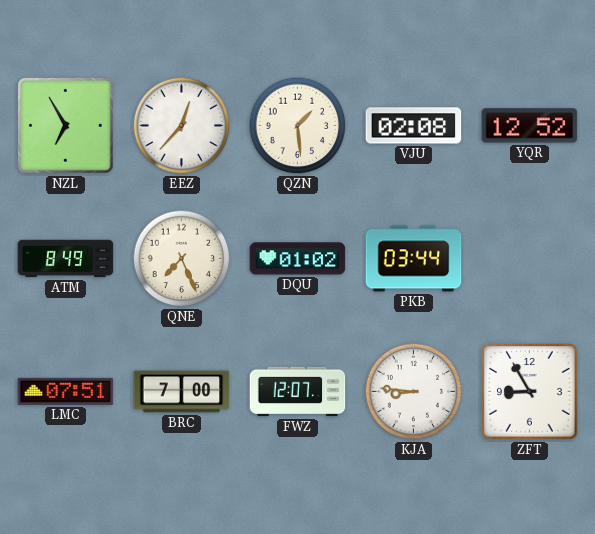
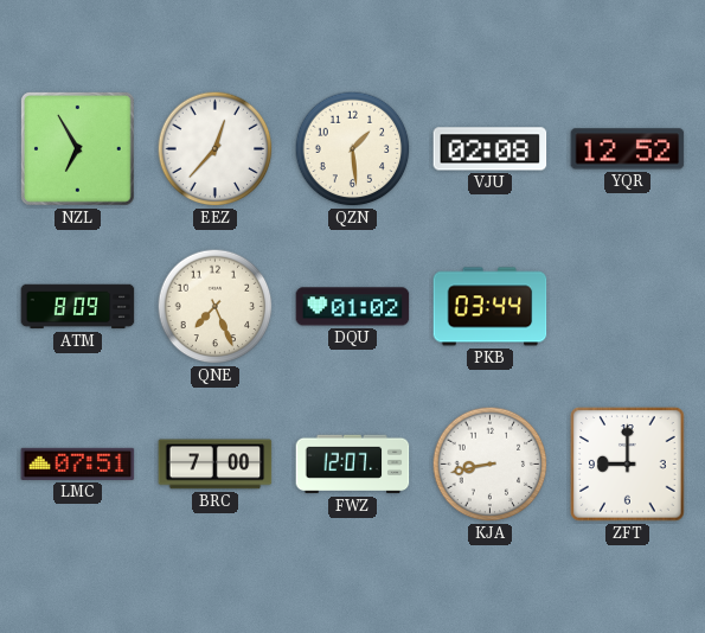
ATM: 8:49 -> 8:09 (78, 307)
KJA: 8:46 -> 8:43 (491, 465)
ZFT: 8:55 -> 9:00 (628, 465)
